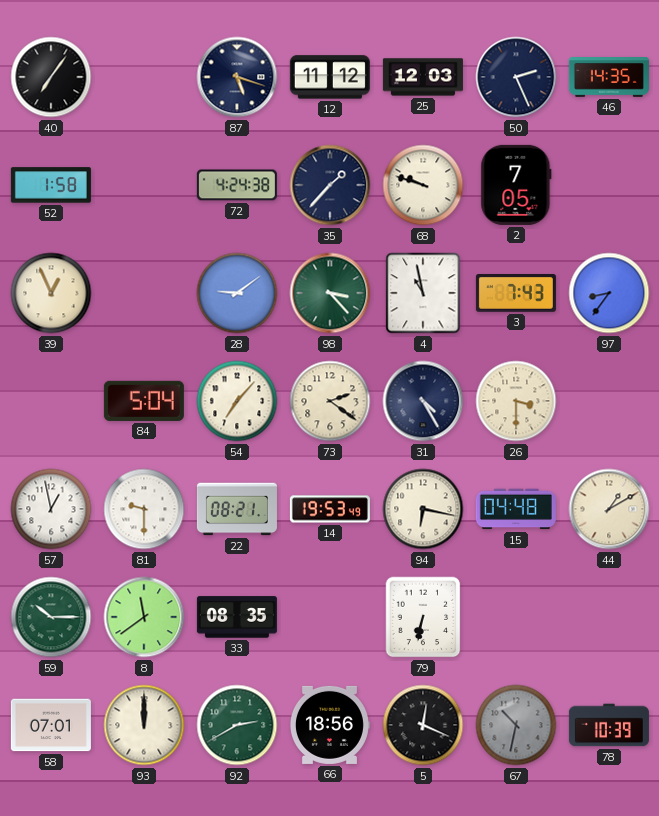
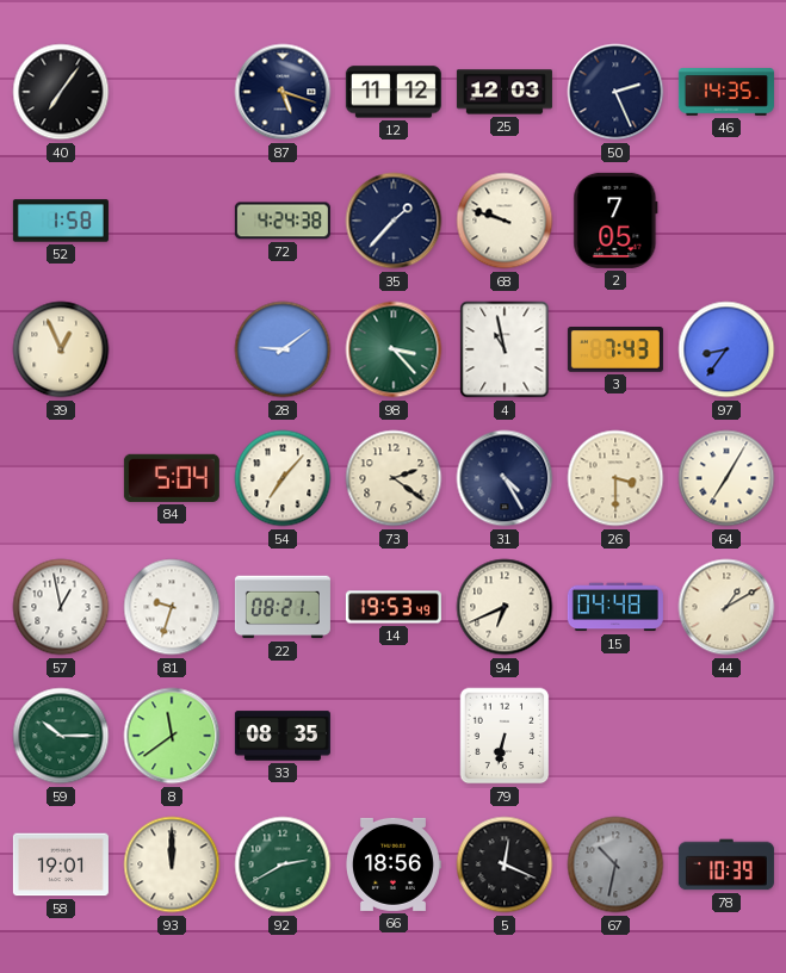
64: none -> 7:05 (726, 478)
81: 9:30 -> 9:33 (172, 607)
94: 6:17 -> 6:41 (505, 607)
58: 07:01 -> 19:01 (61, 864)
